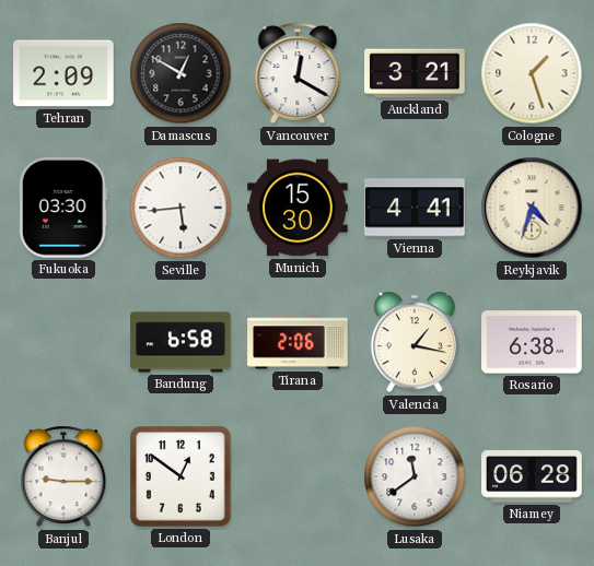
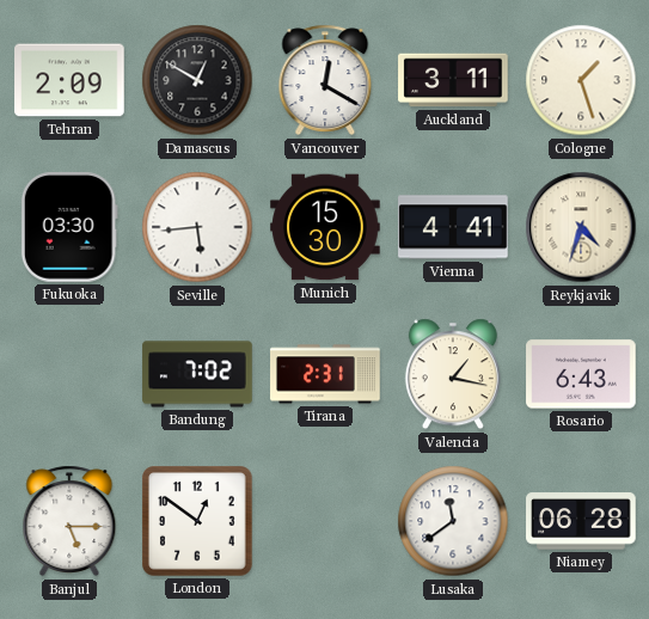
Auckland: 3:21 -> 3:11 (453, 80)
Bandung: 6:58 -> 7:02 (197, 374)
Tirana: 2:06 -> 2:31 (325, 374)
Rosario: 6:38 -> 6:43 (581, 374)
Banjul: 9:15 -> 5:15 (69, 521)
